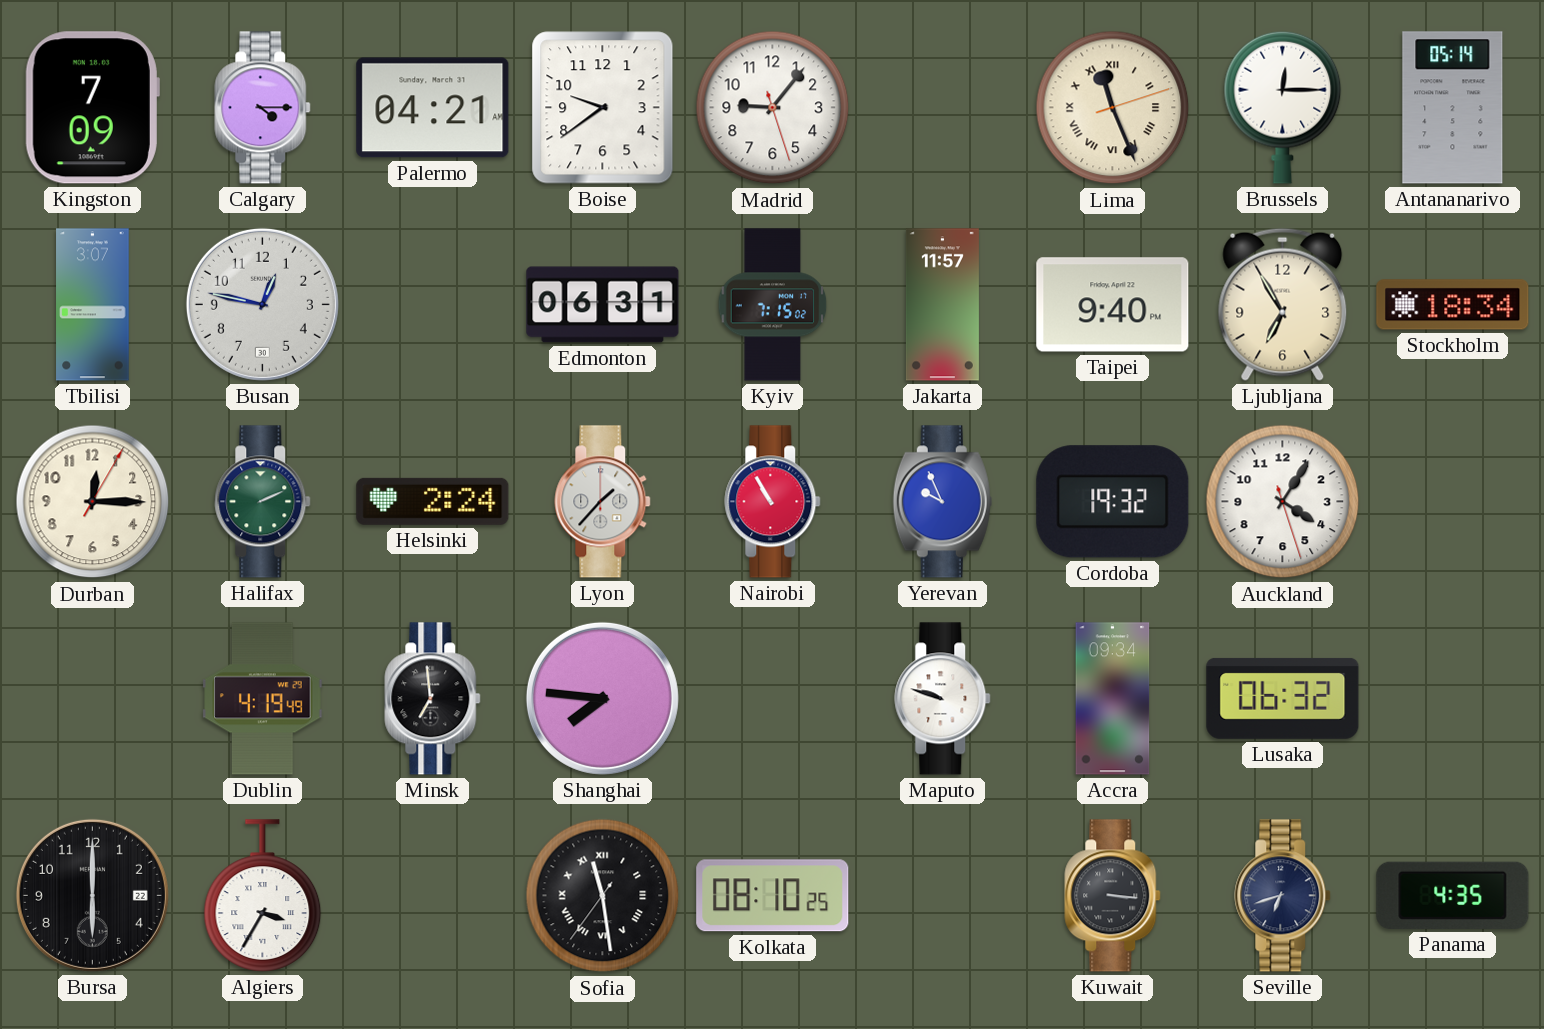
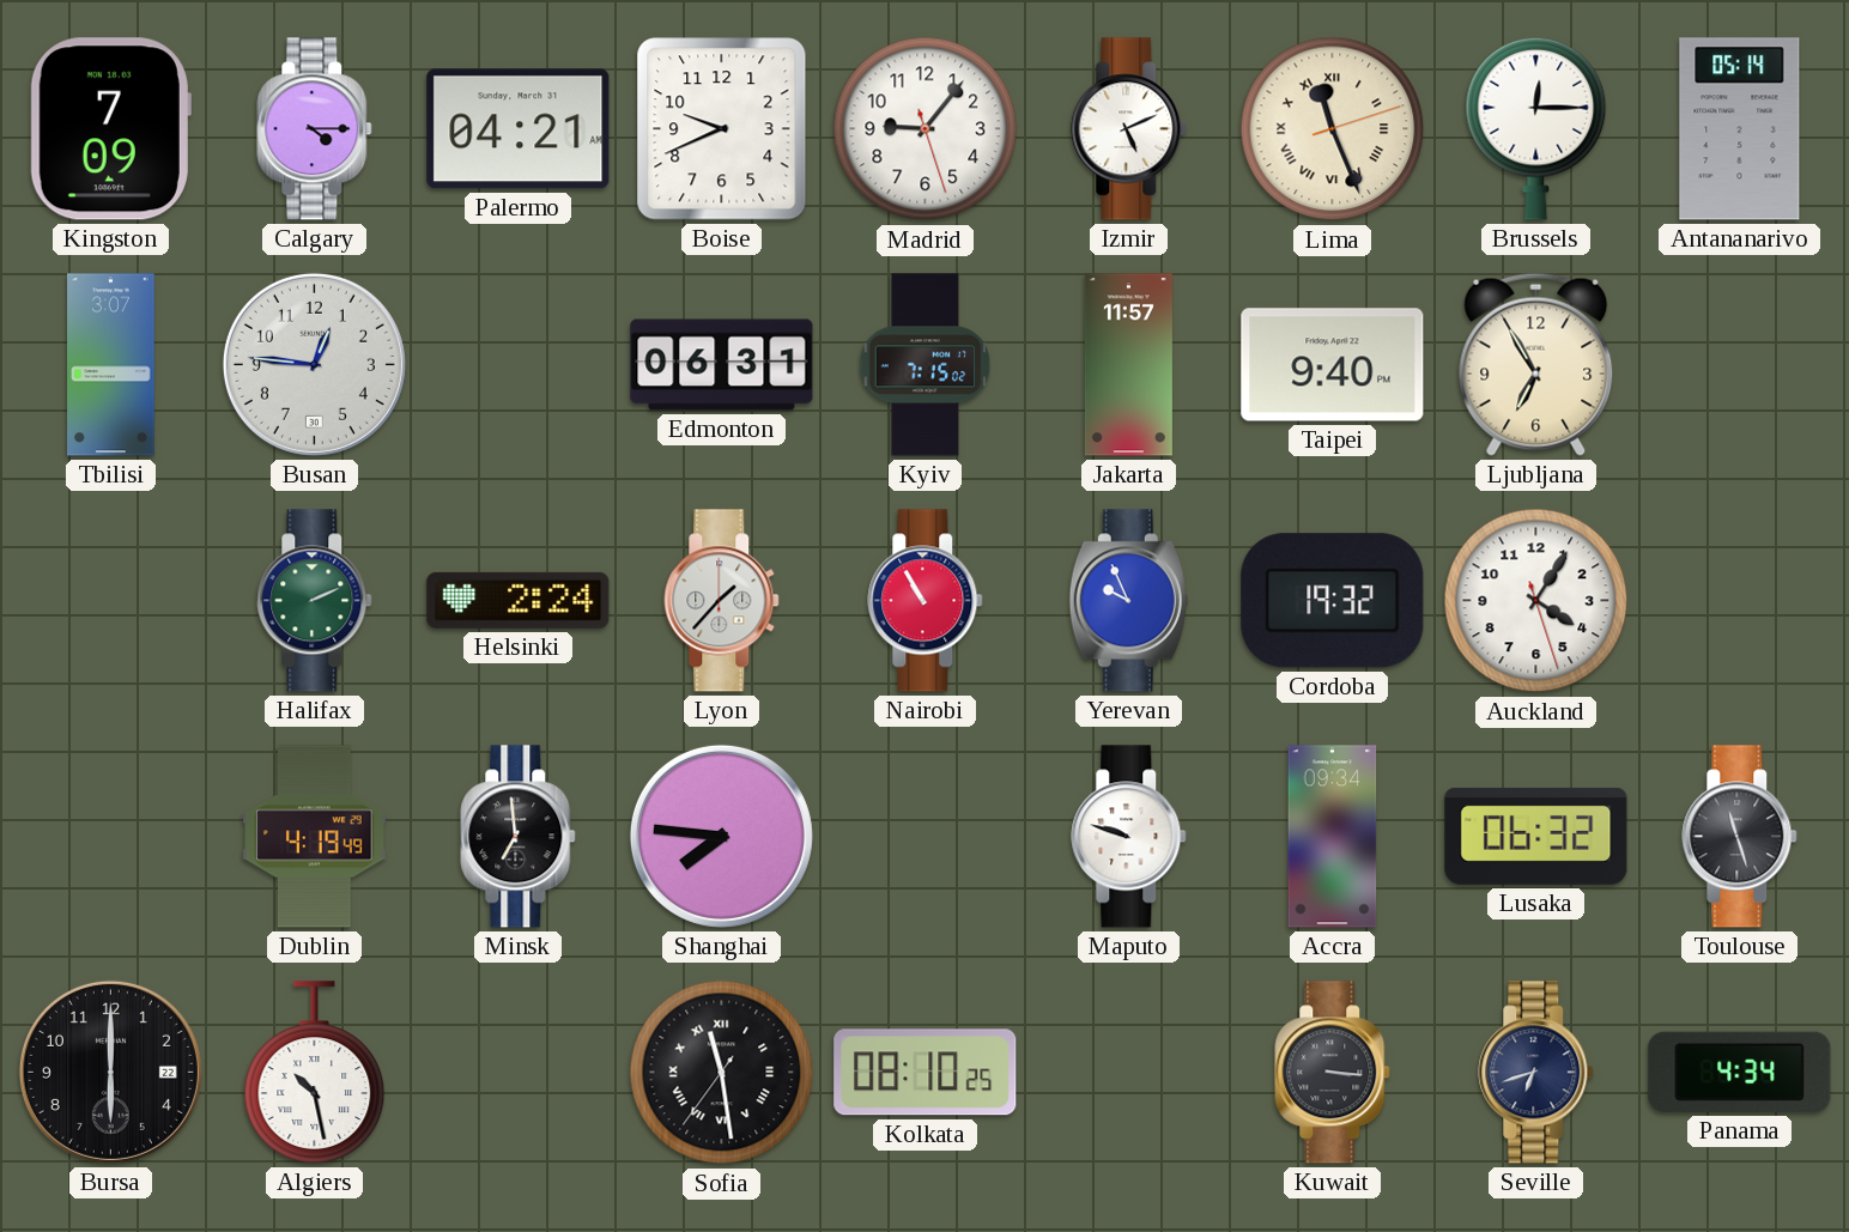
Boise: 9:39 -> 9:41 (722, 129)
Izmir: none -> 5:11 (1129, 129)
Busan: 12:47 -> 12:46 (314, 364)
Stockholm: 18:34 -> none (1453, 305)
Durban: 12:15 -> none (93, 502)
Toulouse: none -> 11:27 (1740, 837)
Algiers: 3:35 -> 10:28 (315, 1073)
Panama: 4:35 -> 4:34 (1740, 1072)
